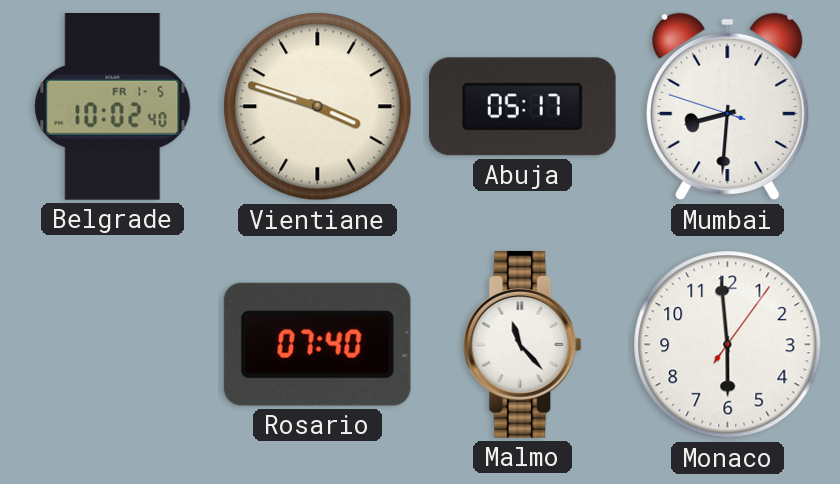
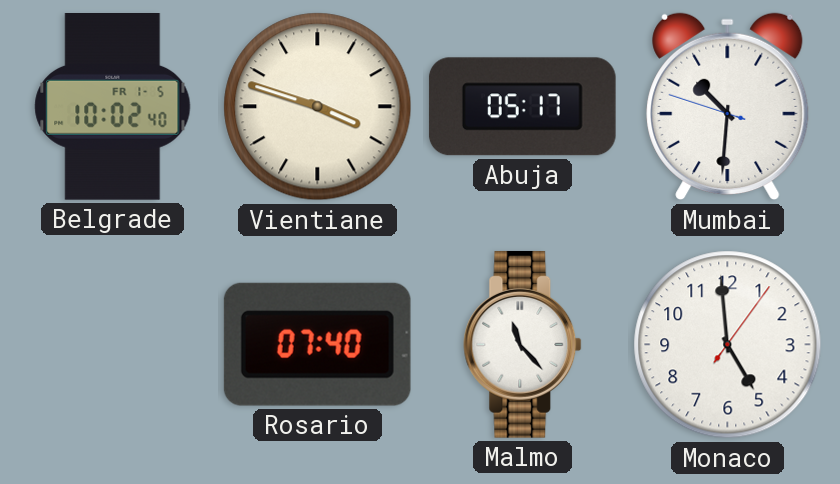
Mumbai: 8:30 -> 10:30 (728, 107)
Monaco: 5:59 -> 4:59 (728, 345)
